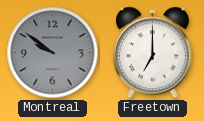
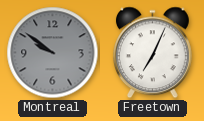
Freetown: 7:00 -> 7:04 (152, 53)
